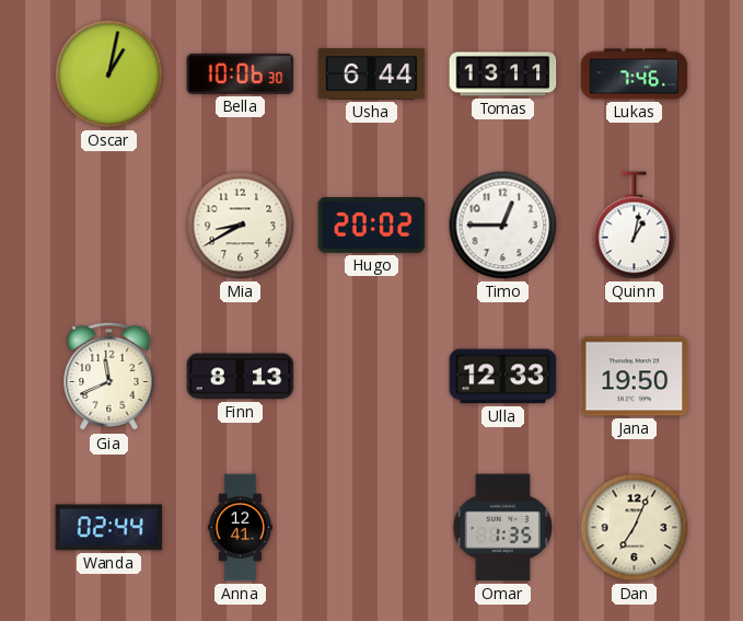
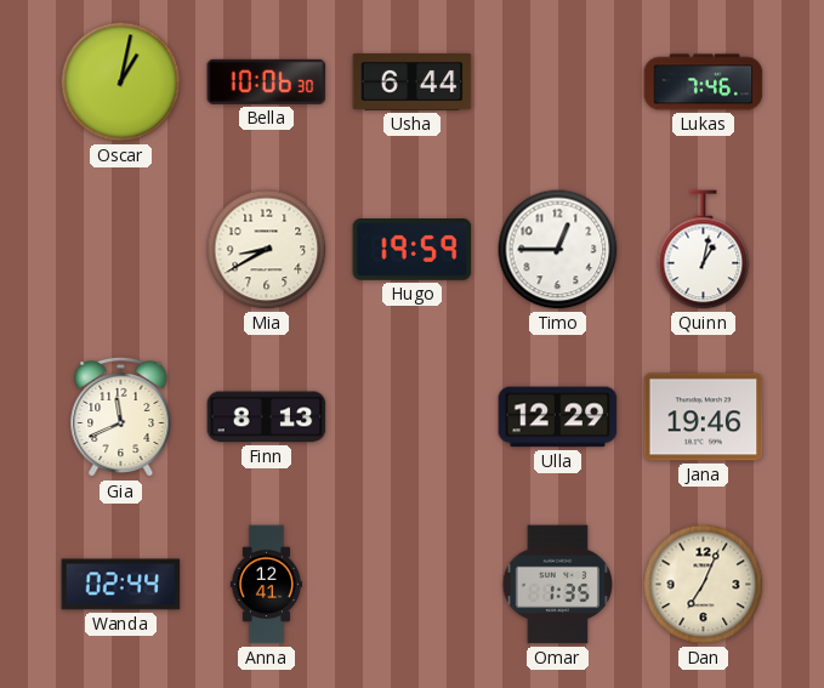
Tomas: 13:11 -> none (503, 74)
Hugo: 20:02 -> 19:59 (413, 250)
Ulla: 12:33 -> 12:29 (558, 417)
Jana: 19:50 -> 19:46 (704, 417)
